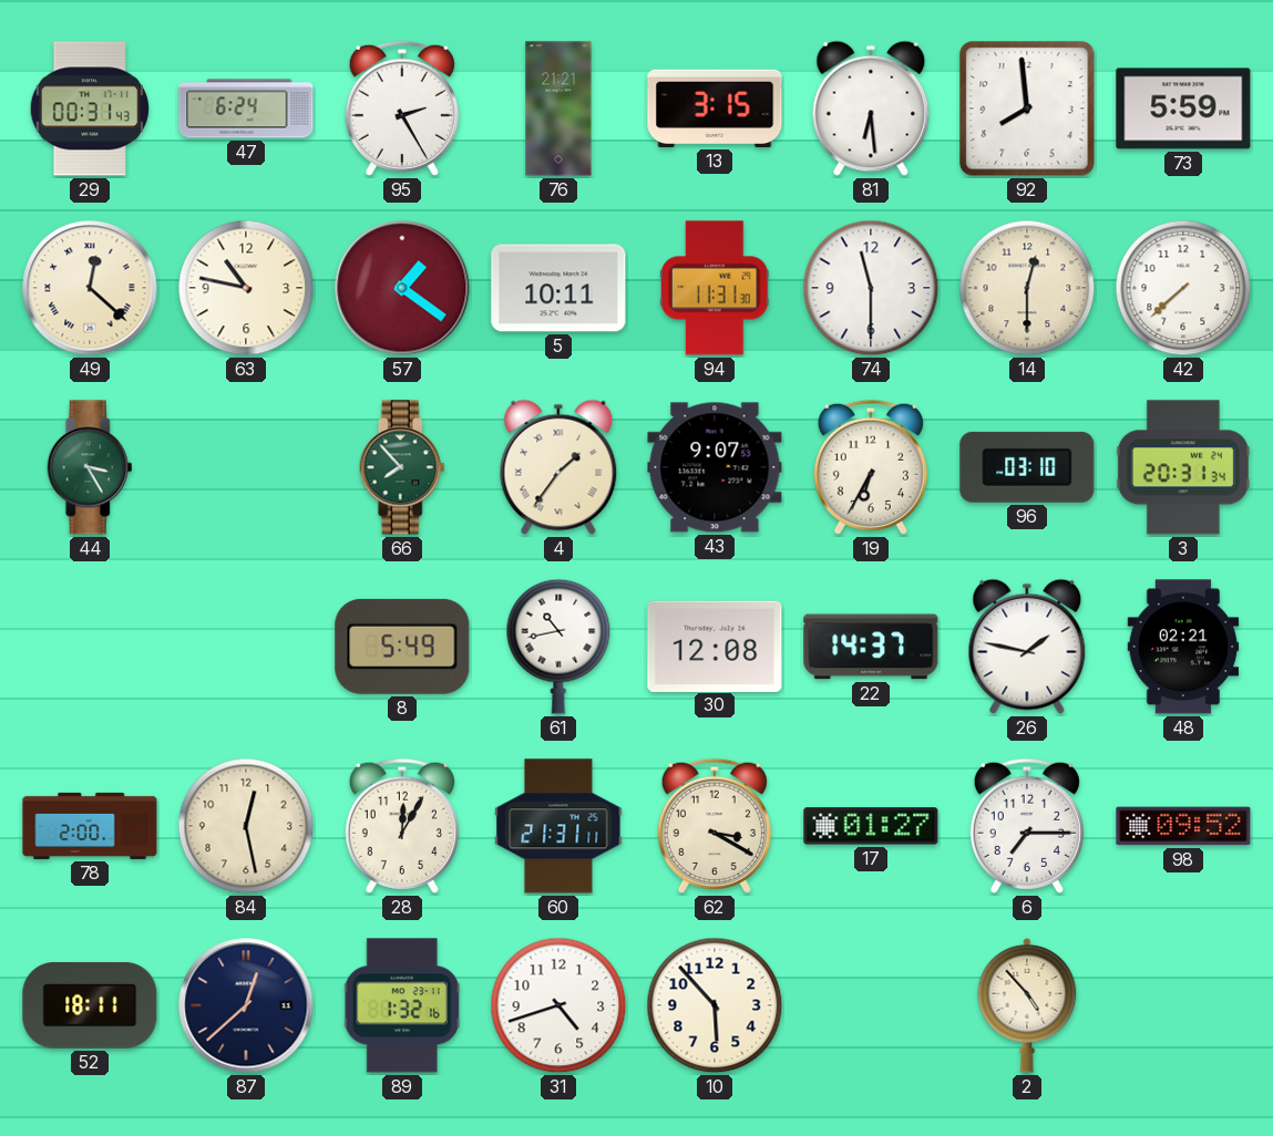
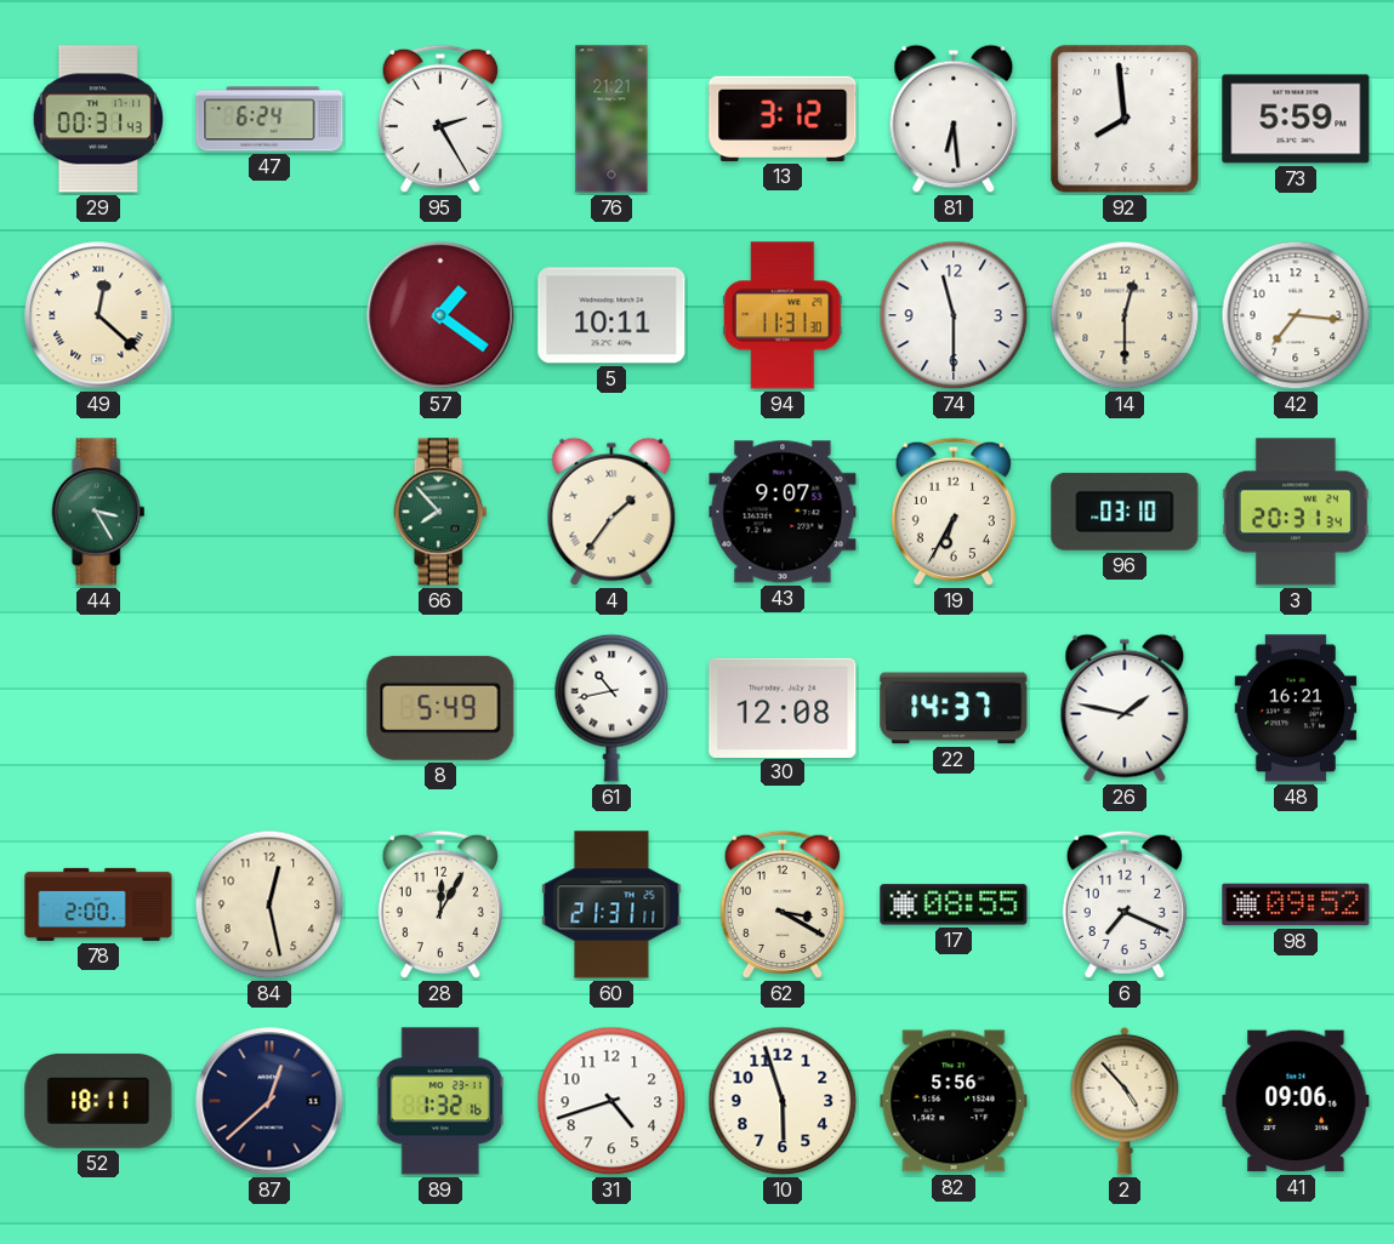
13: 3:15 -> 3:12 (783, 119)
63: 10:47 -> none (246, 288)
42: 7:38 -> 7:16 (1296, 315)
48: 02:21 -> 16:21 (1296, 708)
17: 01:27 -> 08:55 (954, 905)
6: 7:15 -> 7:19 (1125, 905)
10: 5:53 -> 5:57 (783, 1101)
82: none -> 5:56 (954, 1101)
41: none -> 09:06 (1296, 1101)
